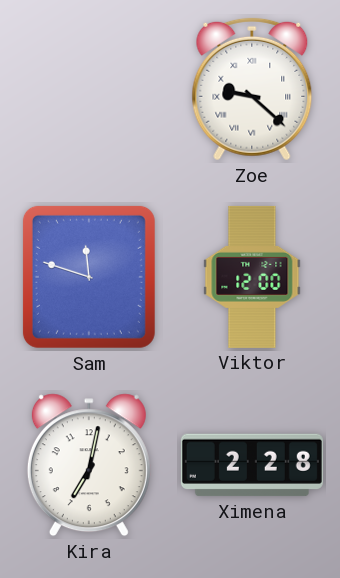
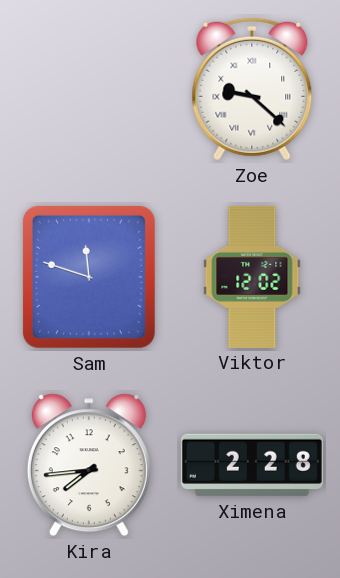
Viktor: 12:00 -> 12:02 (252, 277)
Kira: 7:02 -> 7:44 (89, 465)
